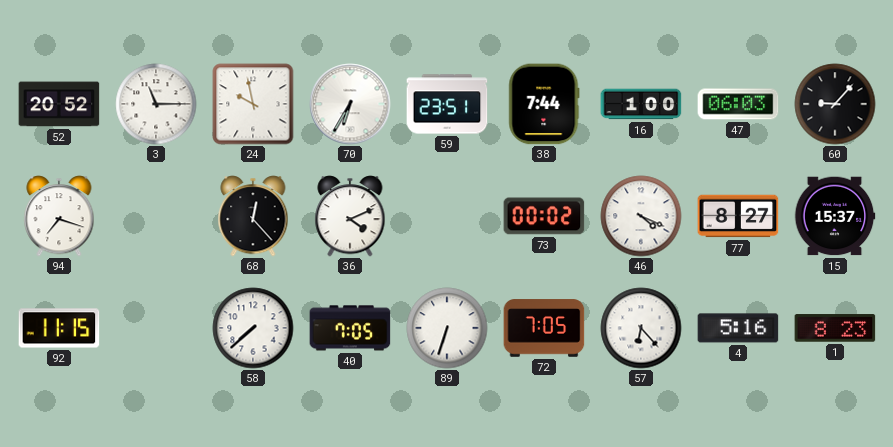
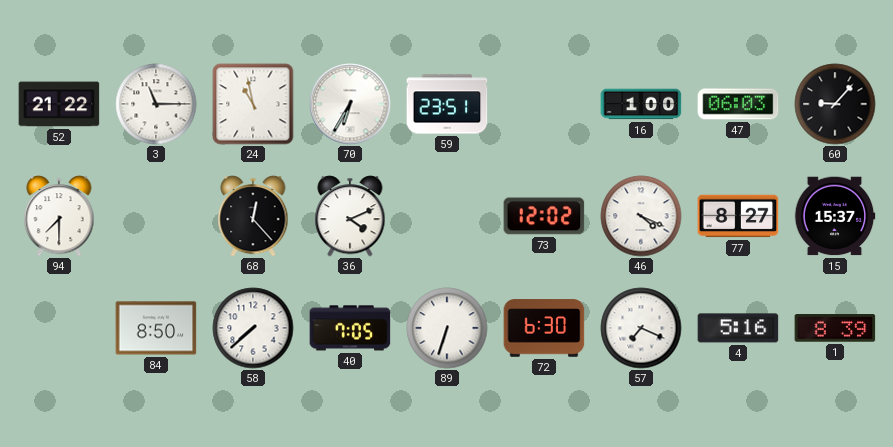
52: 20:52 -> 21:22 (59, 104)
24: 9:58 -> 10:58 (253, 104)
38: 7:44 -> none (544, 104)
94: 7:18 -> 7:30 (59, 216)
73: 00:02 -> 12:02 (544, 216)
92: 11:15 -> none (59, 328)
84: none -> 8:50 (156, 328)
72: 7:05 -> 6:30 (544, 328)
57: 6:23 -> 7:19 (641, 328)
1: 8:23 -> 8:39 (835, 328)
